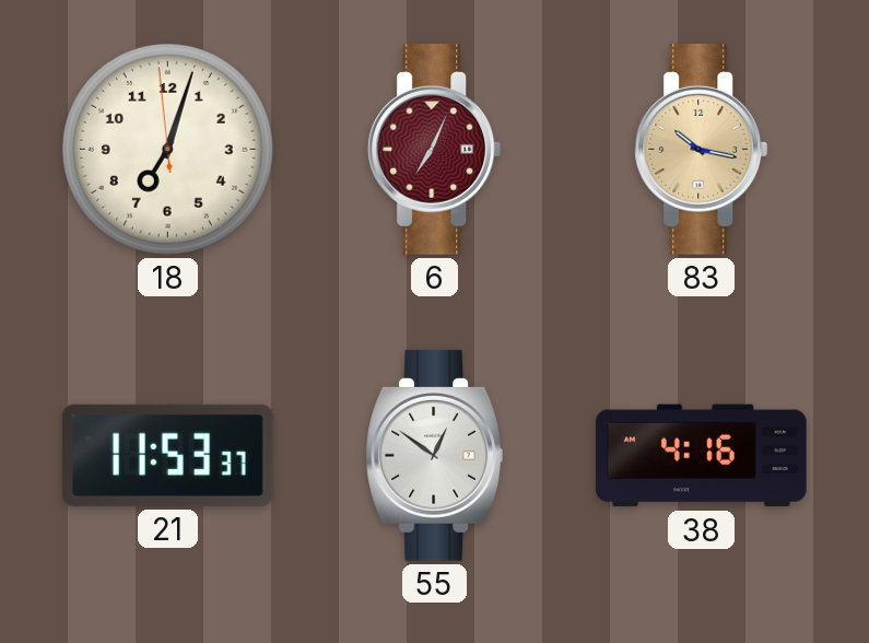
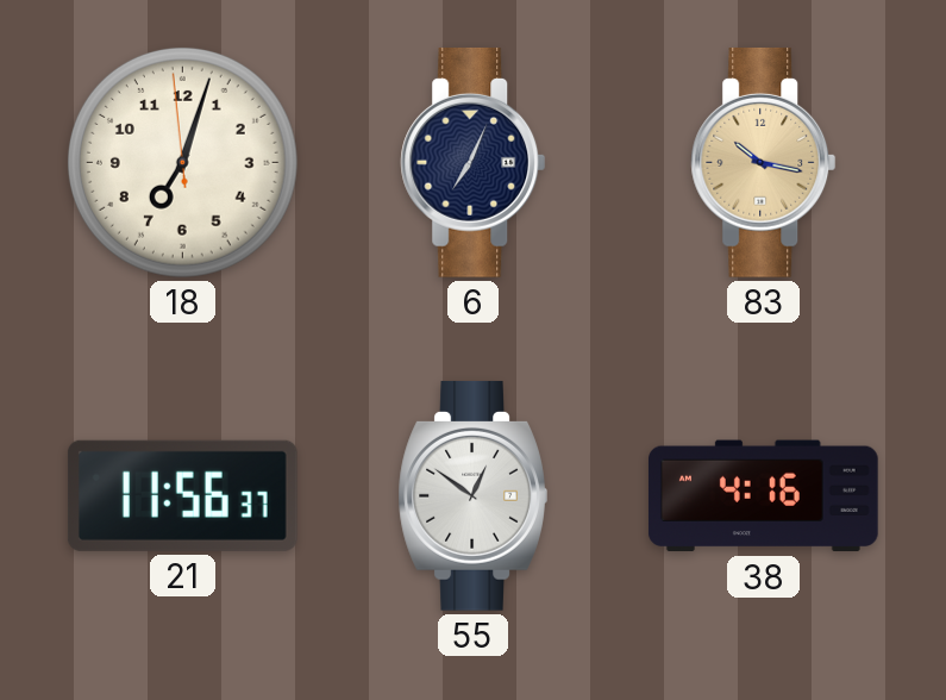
6 dial: burgundy -> navy (474, 162)
21: 11:53 -> 11:56 (182, 495)
